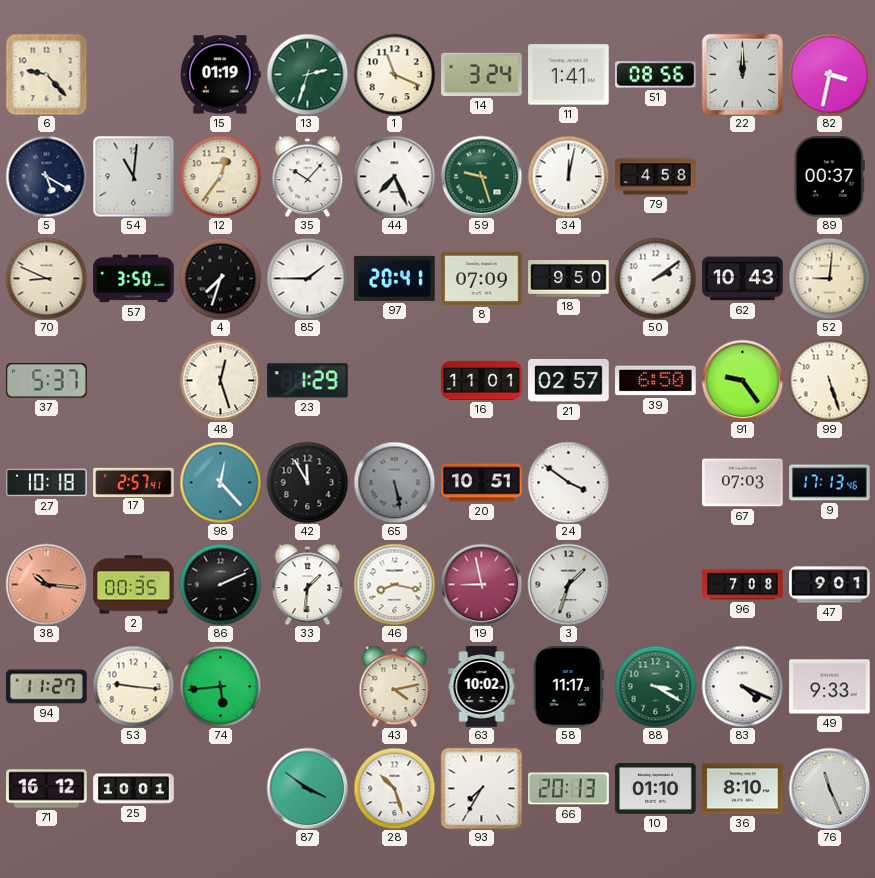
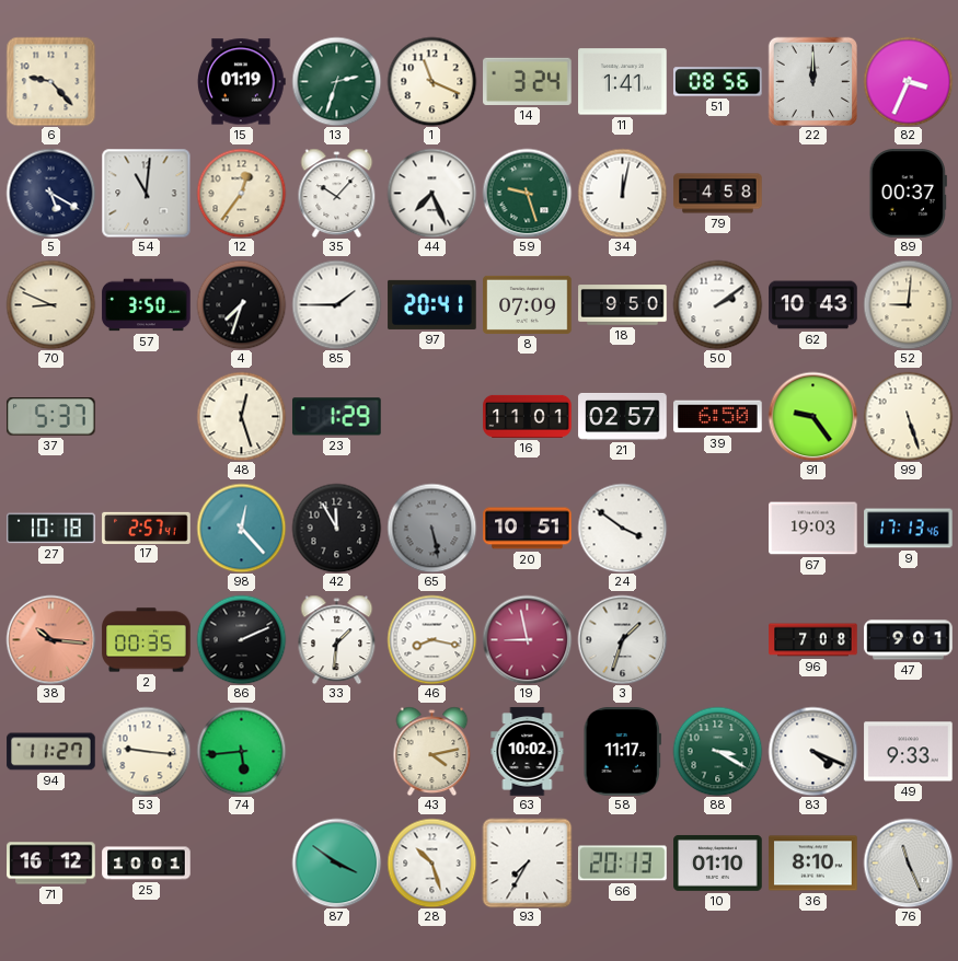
82: 3:32 -> 3:34 (908, 81)
67: 07:03 -> 19:03 (813, 529)
